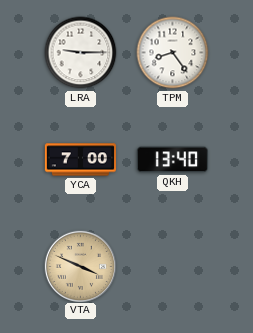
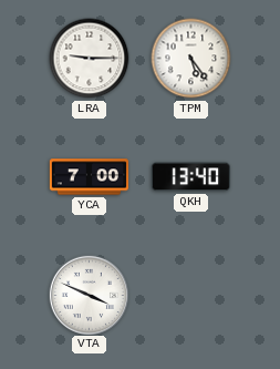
TPM: 8:24 -> 5:24 (191, 59)
VTA dial: champagne -> white (89, 295)
